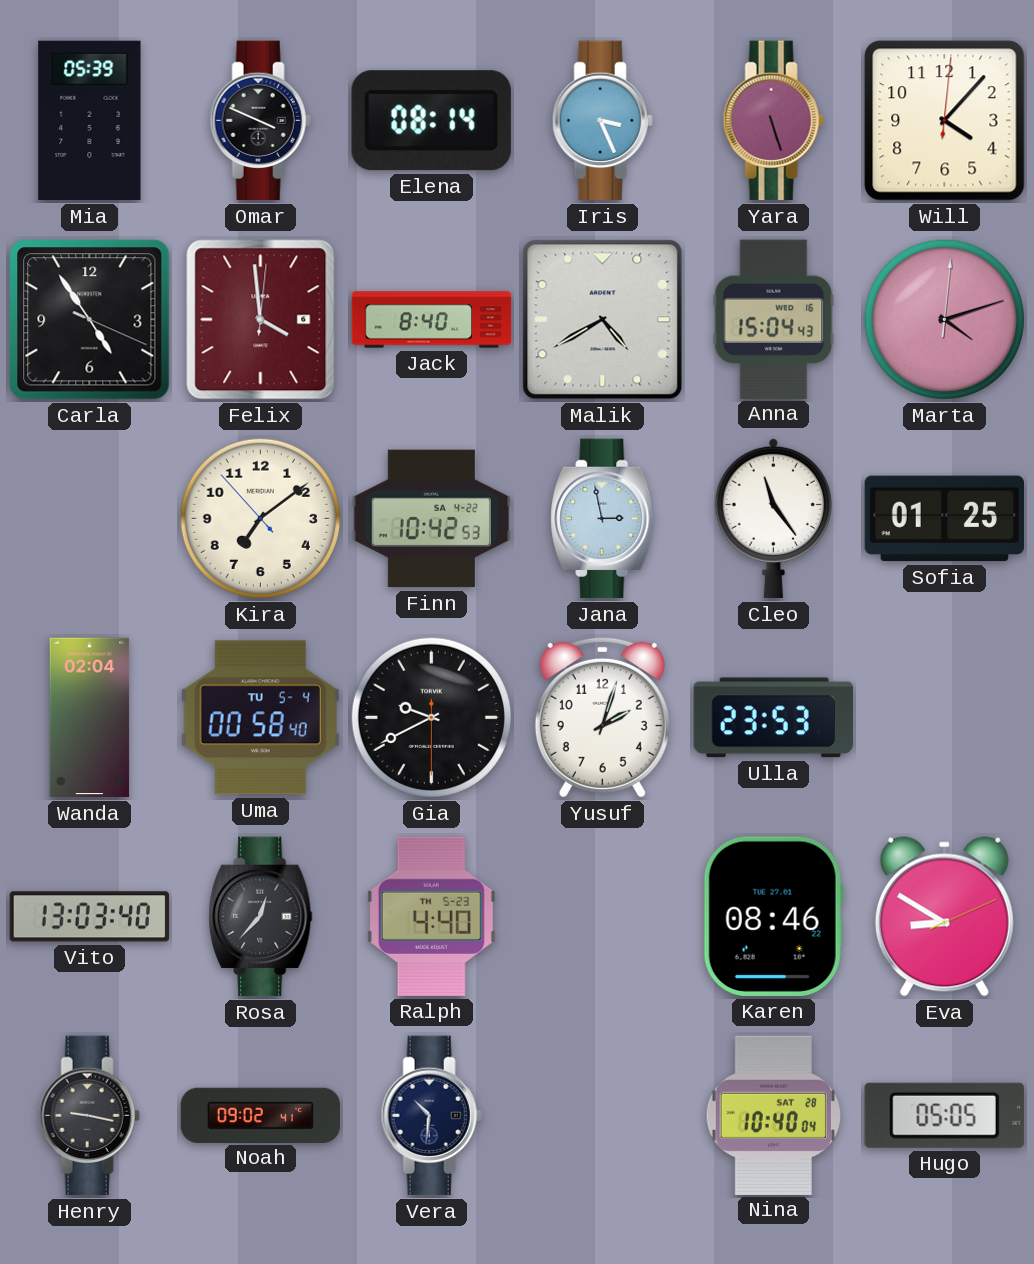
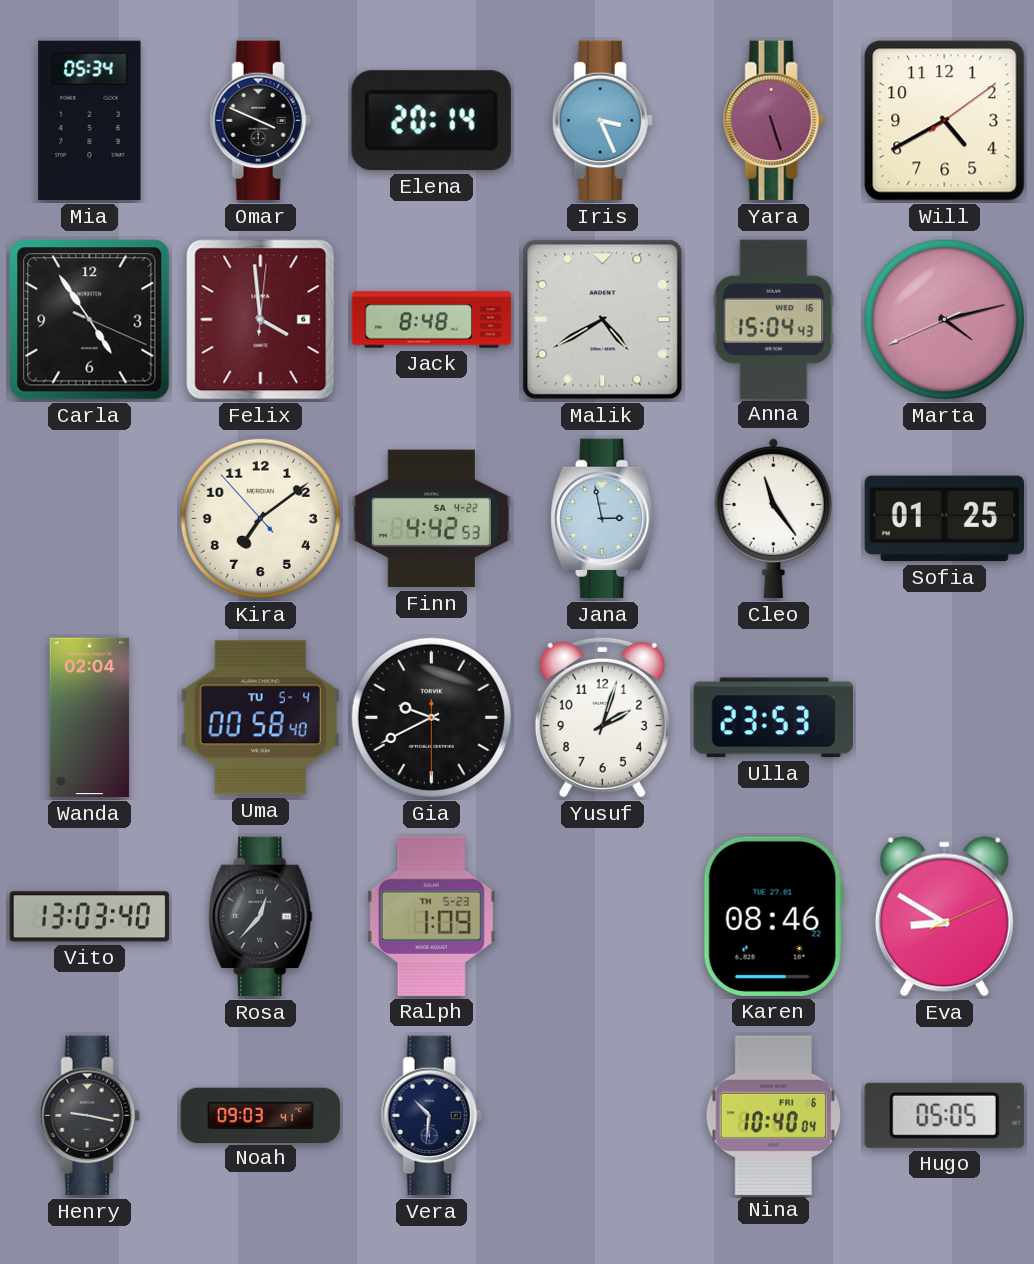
Mia: 05:39 -> 05:34 (90, 121)
Elena: 08:14 -> 20:14 (431, 121)
Will: 4:07 -> 4:40 (945, 121)
Jack: 8:40 -> 8:48 (432, 320)
Marta: 4:12:01 -> 4:12:41 (944, 319)
Finn: 10:42 -> 4:42 (432, 519)
Ralph: 4:40 -> 1:09 (431, 916)
Noah: 09:02 -> 09:03 (261, 1115)
Nina date: SAT 28 -> FRI 6 (773, 1115)
